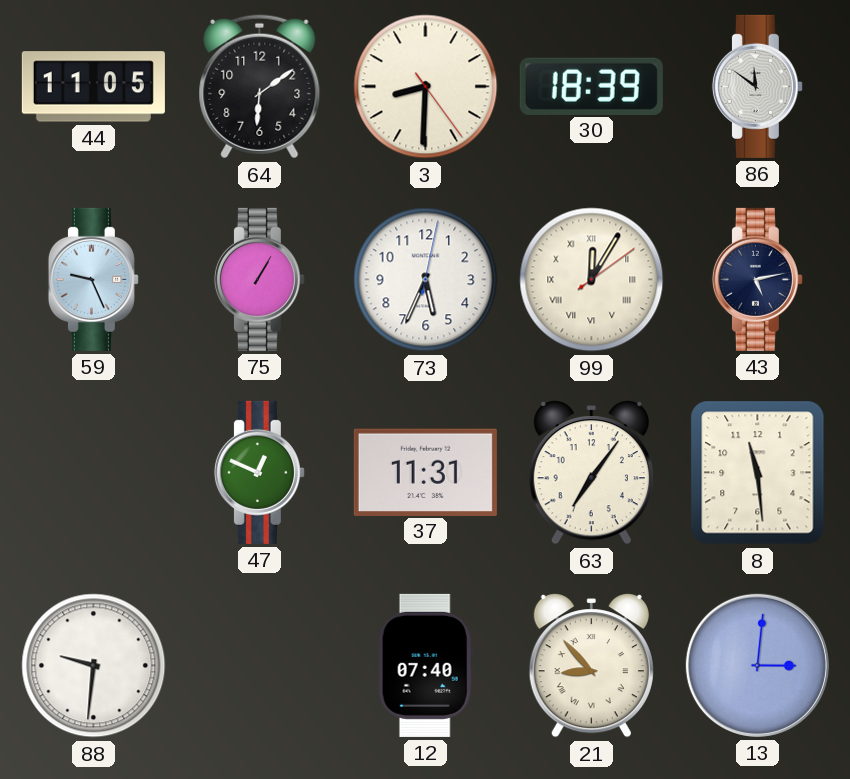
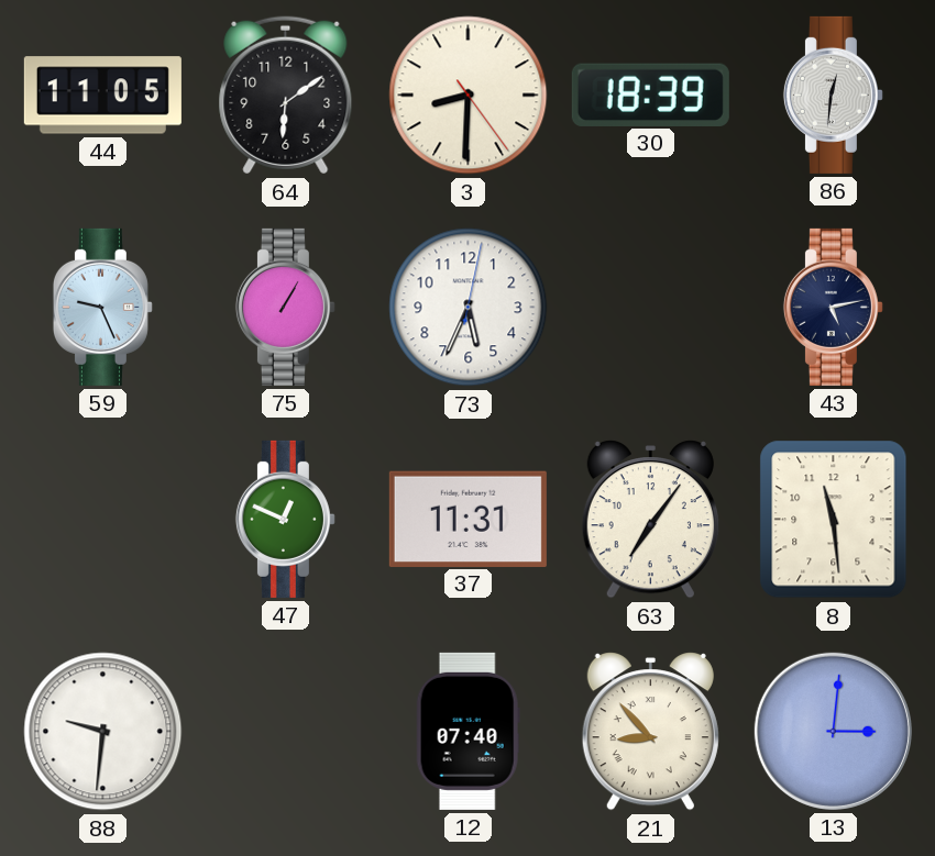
86: 11:51 -> 12:31 (833, 95)
99: 12:05 -> none (592, 280)
